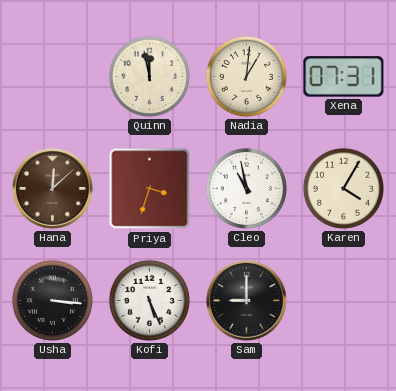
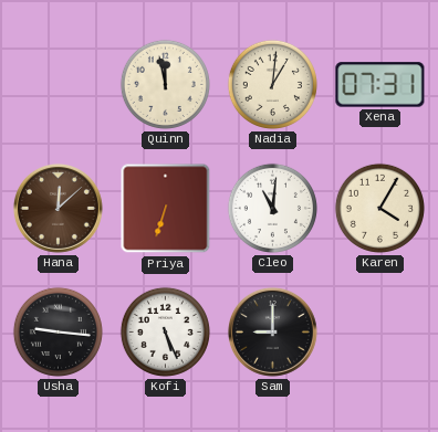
Priya: 3:33 -> 6:33 (166, 209)
Cleo: 10:58 -> 11:01 (272, 208)
Usha: 3:16 -> 9:16 (58, 331)
